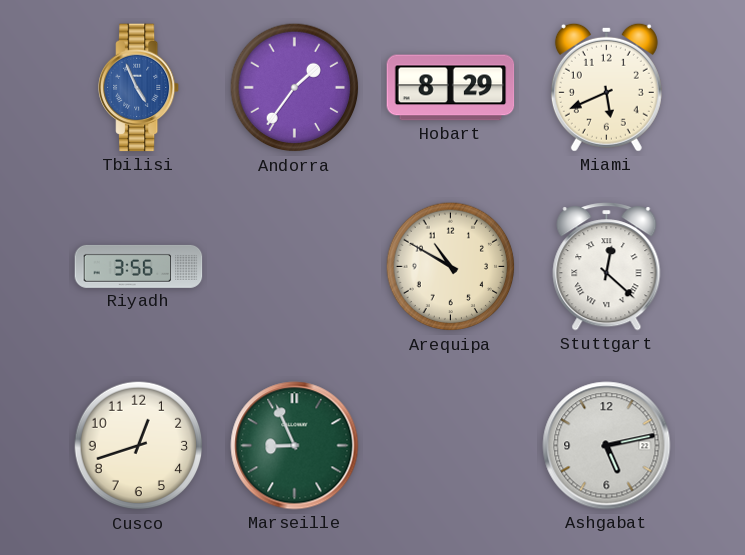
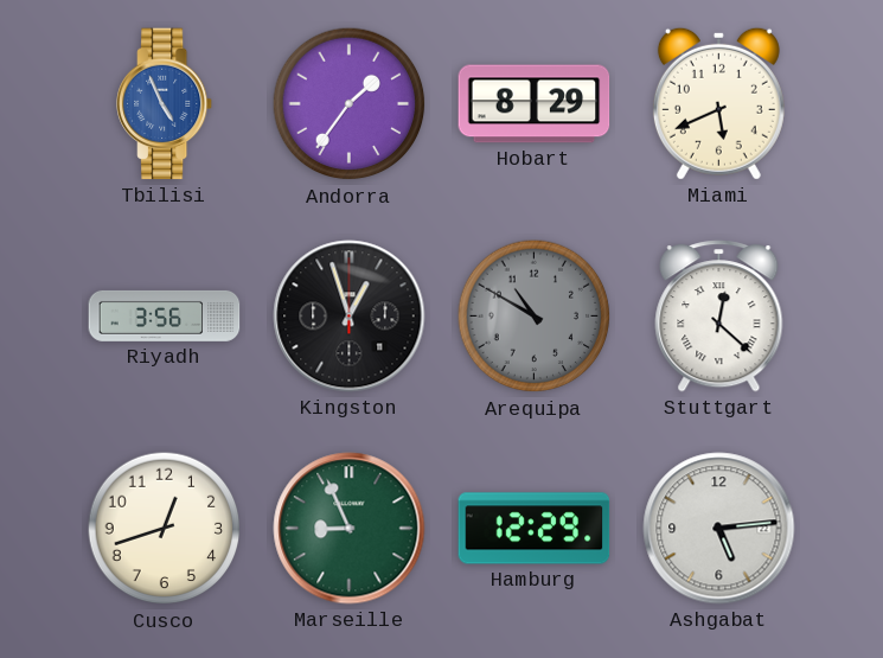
Kingston: none -> 12:57 (350, 317)
Arequipa dial: cream -> grey (535, 317)
Hamburg: none -> 12:29 (535, 529)
Ashgabat: 5:13 -> 5:14 (719, 529)
